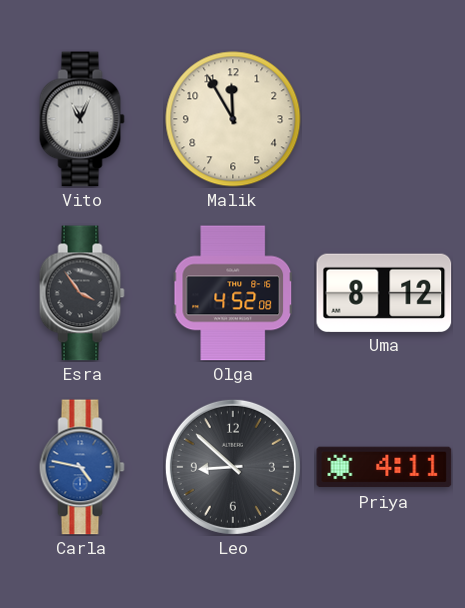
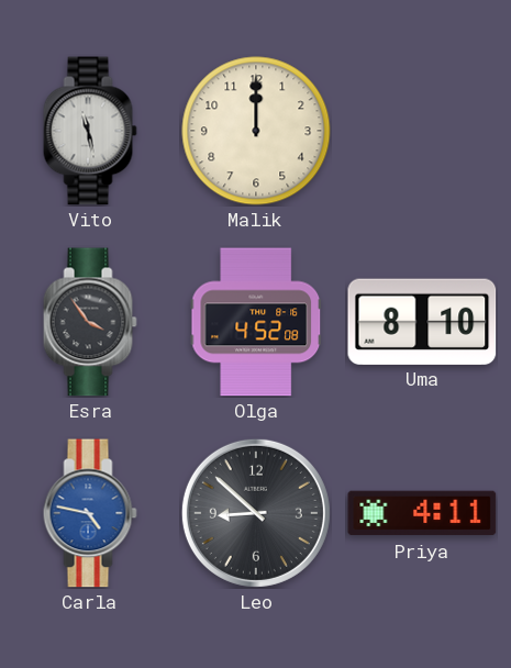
Vito: 11:04 -> 11:28 (90, 131)
Malik: 11:55 -> 12:00 (256, 131)
Uma: 8:12 -> 8:10 (422, 321)
